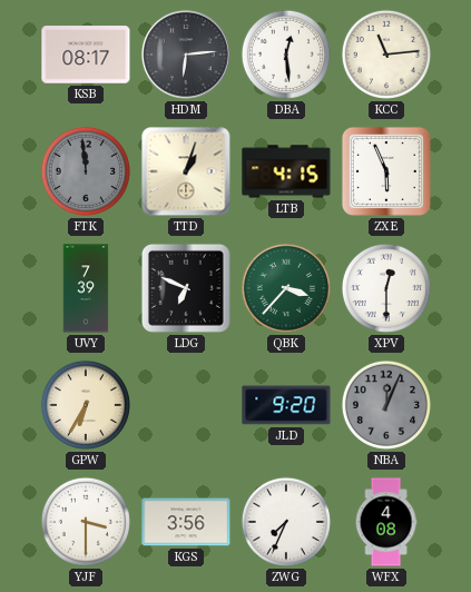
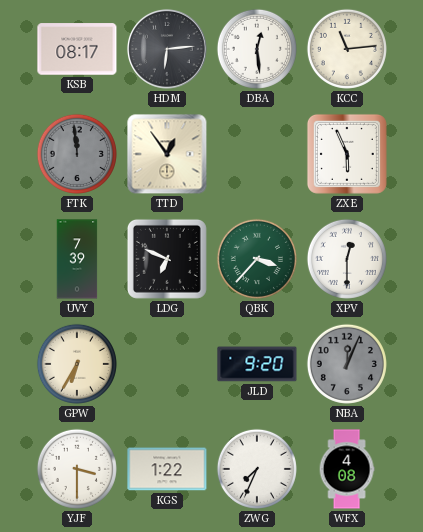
TTD: 1:03 -> 12:54 (167, 154)
LTB: 4:15 -> none (286, 171)
KGS: 3:56 -> 1:22 (167, 469)
